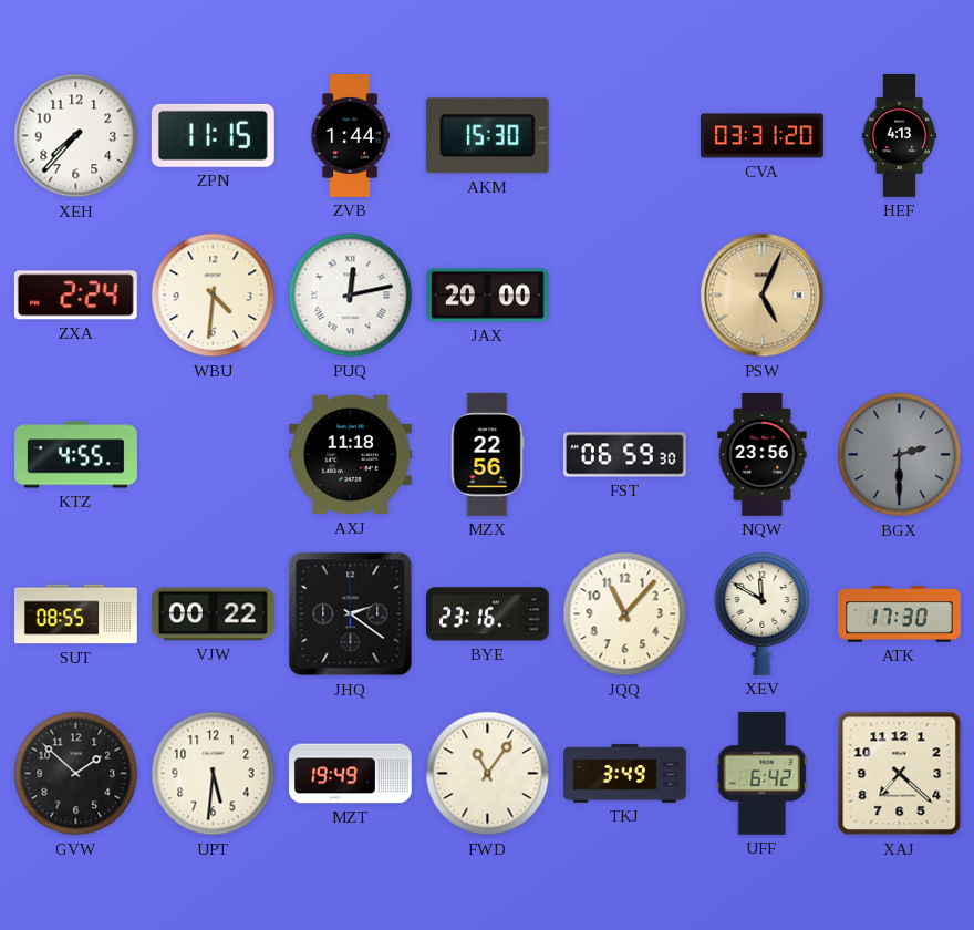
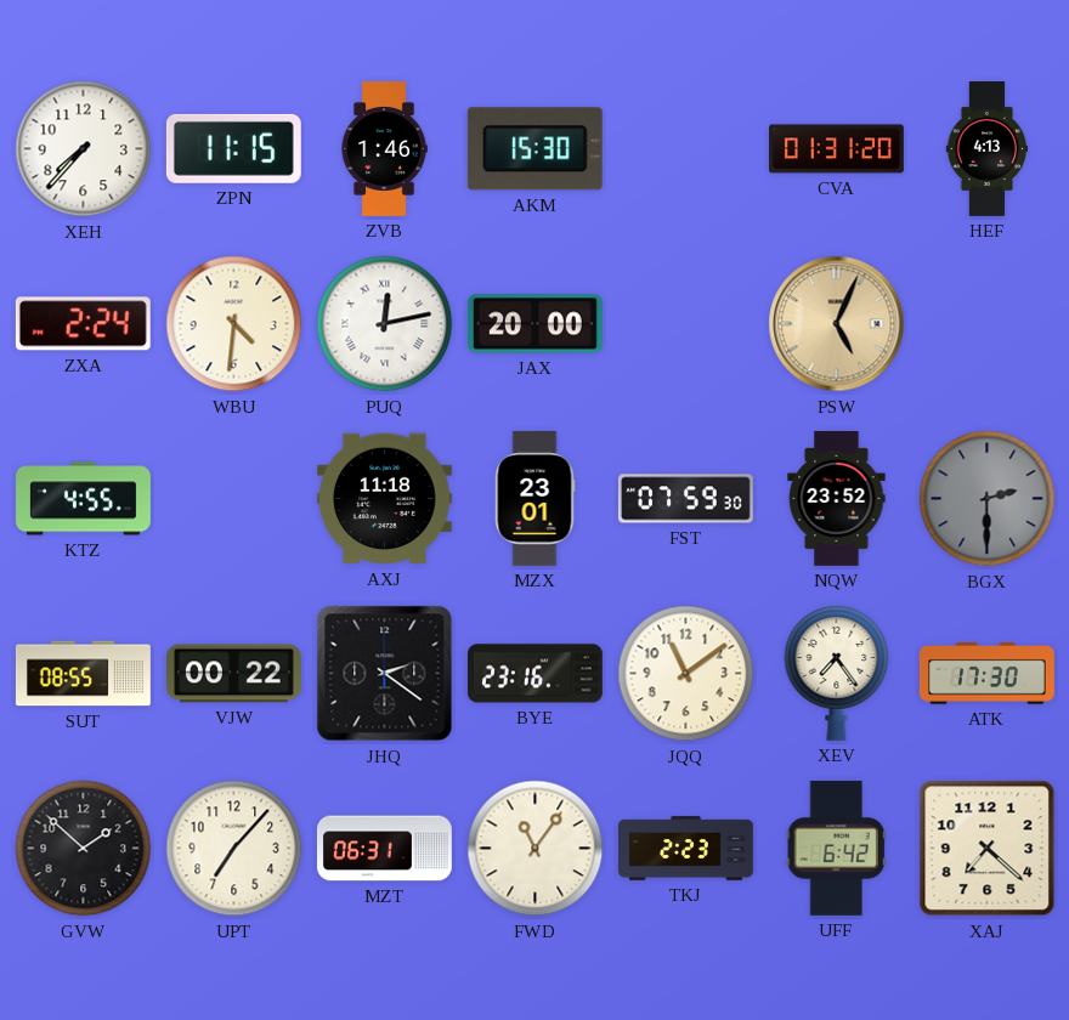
ZVB: 1:44 -> 1:46 (384, 149)
CVA: 03:31 -> 01:31 (837, 149)
MZX: 22:56 -> 23:01 (534, 498)
FST: 06:59 -> 07:59 (685, 499)
NQW: 23:56 -> 23:52 (837, 498)
JQQ: 11:07 -> 11:09 (686, 674)
XEV: 11:50 -> 7:24 (837, 673)
UPT: 5:31 -> 7:07 (234, 849)
MZT: 19:49 -> 06:31 (384, 849)
TKJ: 3:49 -> 2:23 (686, 849)
